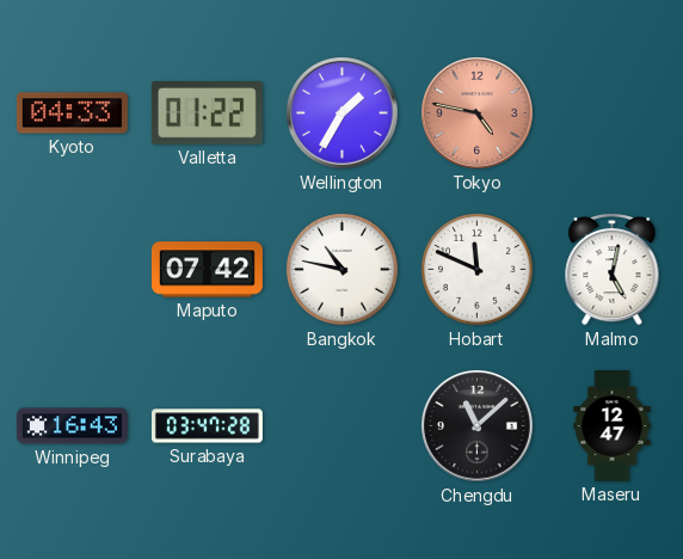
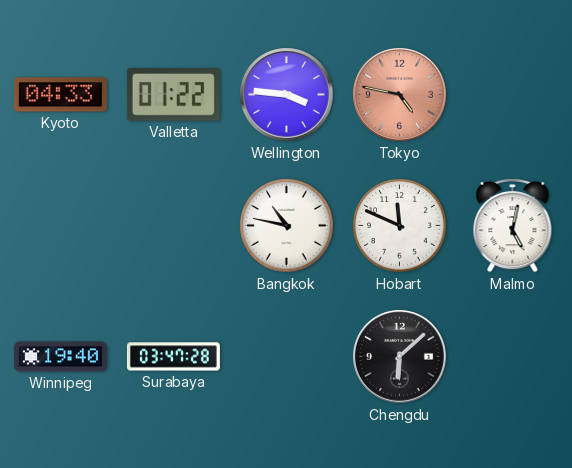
Wellington: 1:35 -> 3:46 (287, 95)
Maputo: 07:42 -> none (207, 270)
Winnipeg: 16:43 -> 19:40 (60, 357)
Chengdu: 11:08 -> 6:08 (400, 357)
Maseru: 12:47 -> none (613, 425)
